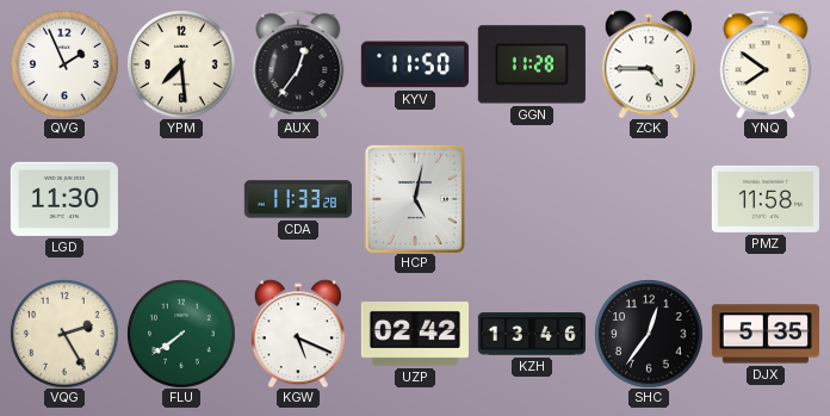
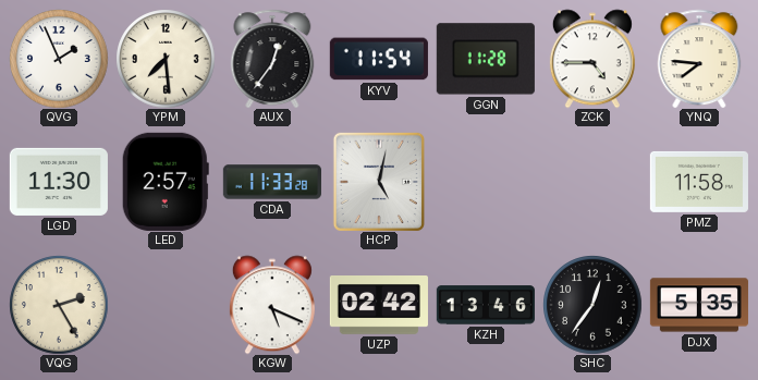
KYV: 11:50 -> 11:54 (379, 59)
YNQ: 7:51 -> 7:46 (699, 59)
LED: none -> 2:57 (166, 182)
FLU: 7:39 -> none (181, 334)
